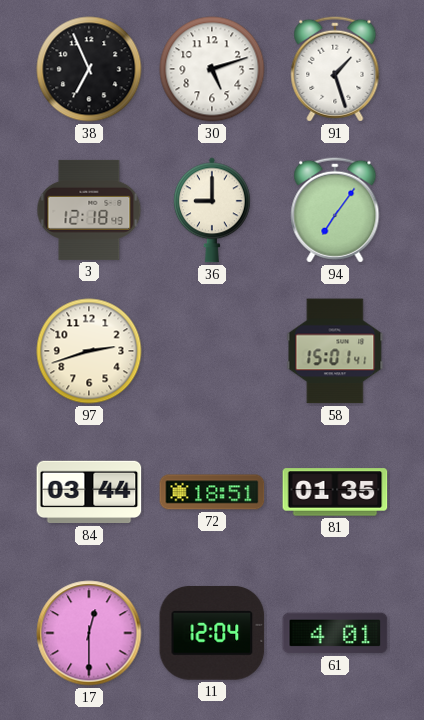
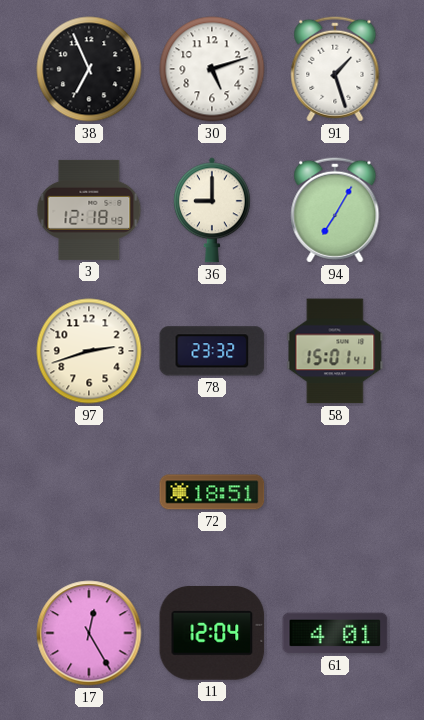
94: 7:06 -> 7:05 (335, 210)
78: none -> 23:32 (212, 351)
84: 03:44 -> none (89, 492)
81: 01:35 -> none (335, 492)
17: 12:30 -> 12:25 (89, 633)
